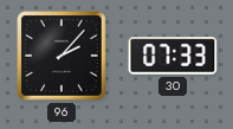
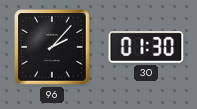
30: 07:33 -> 01:30 (146, 47)
